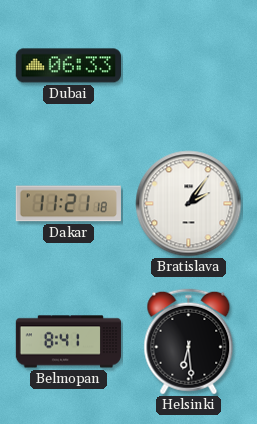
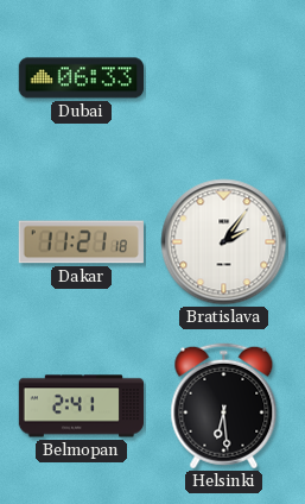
Belmopan: 8:41 -> 2:41 (82, 407)
